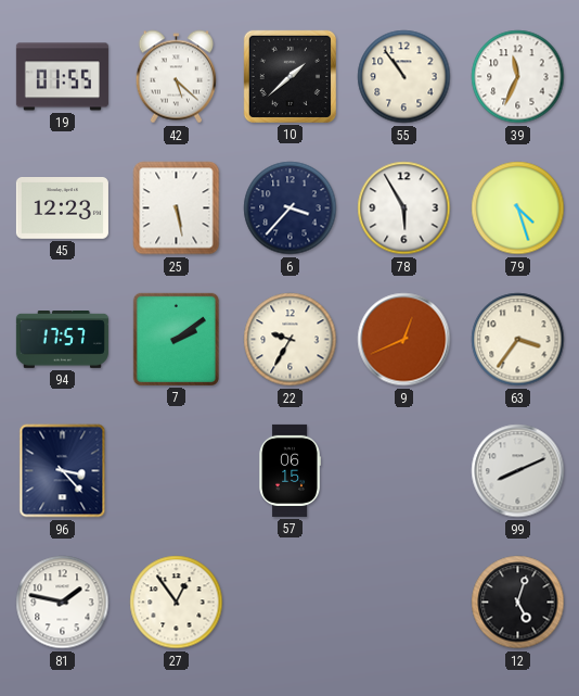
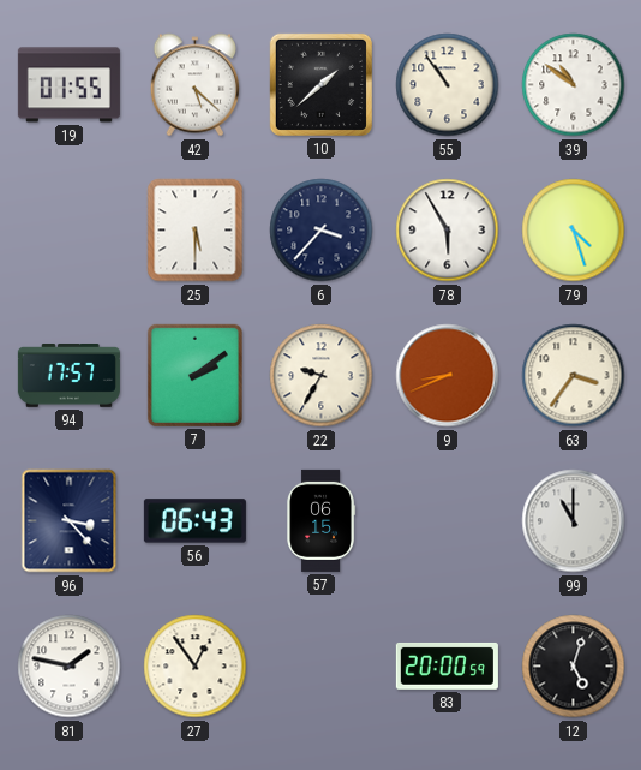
39: 11:34 -> 10:51 (574, 85)
45: 12:23 -> none (62, 208)
25: 5:28 -> 5:30 (196, 231)
9: 12:41 -> 8:41 (448, 376)
56: none -> 06:43 (194, 521)
99: 8:11 -> 11:00 (574, 521)
83: none -> 20:00 (447, 665)
